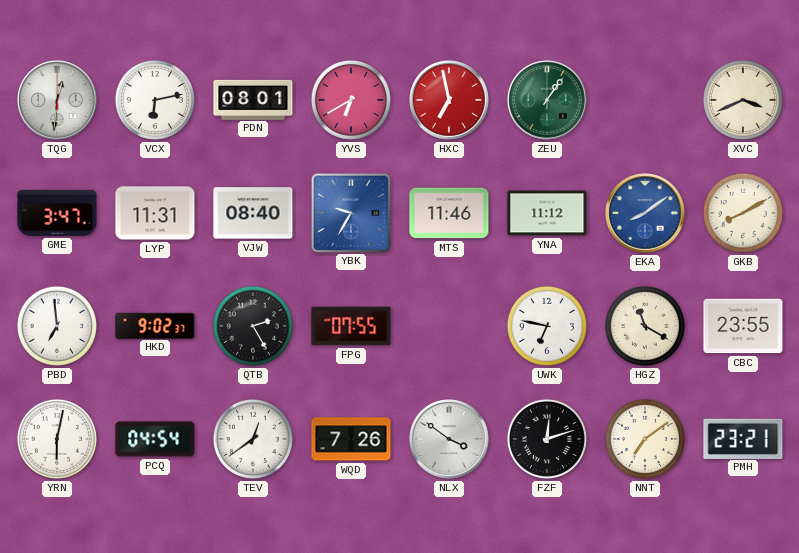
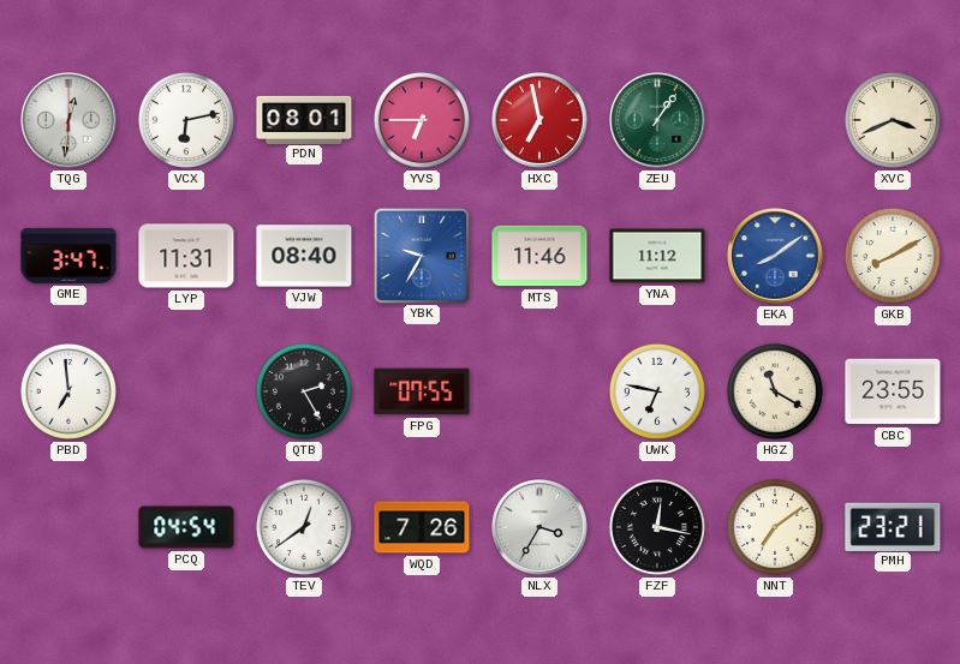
YVS: 6:40 -> 6:45 (422, 120)
HKD: 9:02 -> none (155, 325)
YRN: 6:02 -> none (57, 439)
NLX: 3:51 -> 3:35 (541, 528)
FZF: 12:12 -> 12:17 (657, 527)
